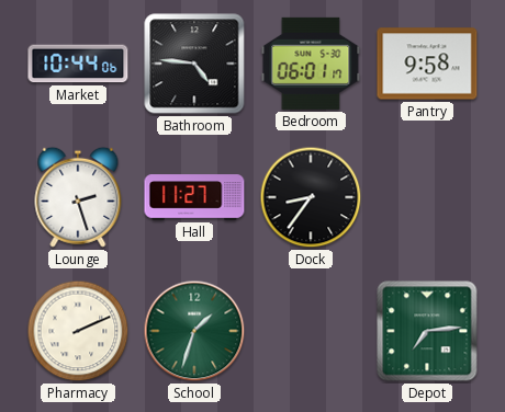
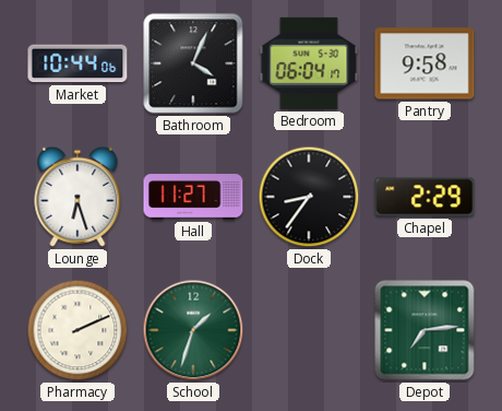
Bathroom: 4:46 -> 4:04 (193, 63)
Bedroom: 06:01 -> 06:04 (309, 63)
Lounge: 2:27 -> 6:27 (77, 197)
Chapel: none -> 2:29 (425, 197)
